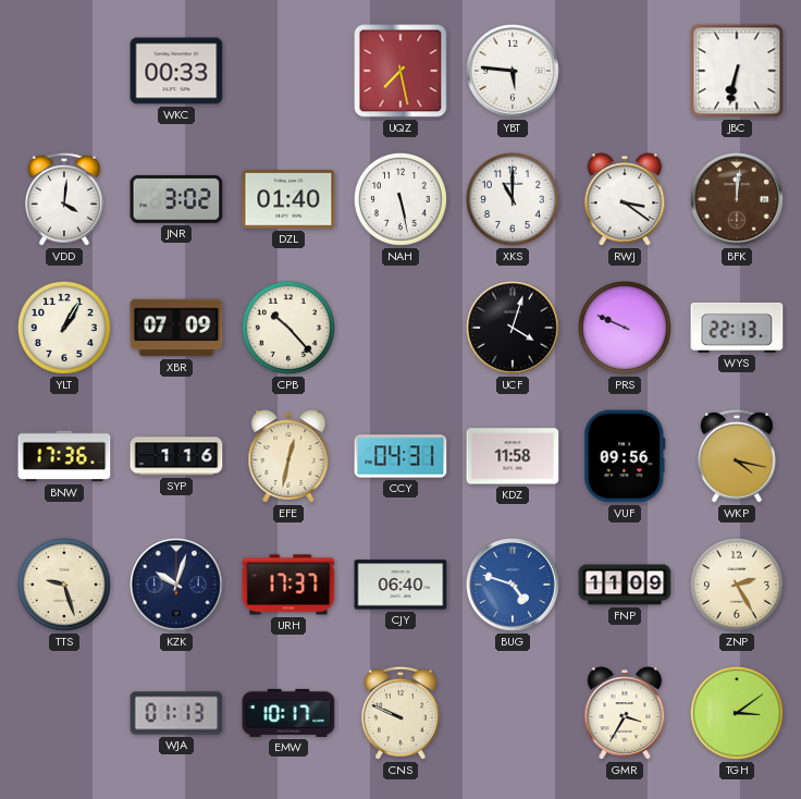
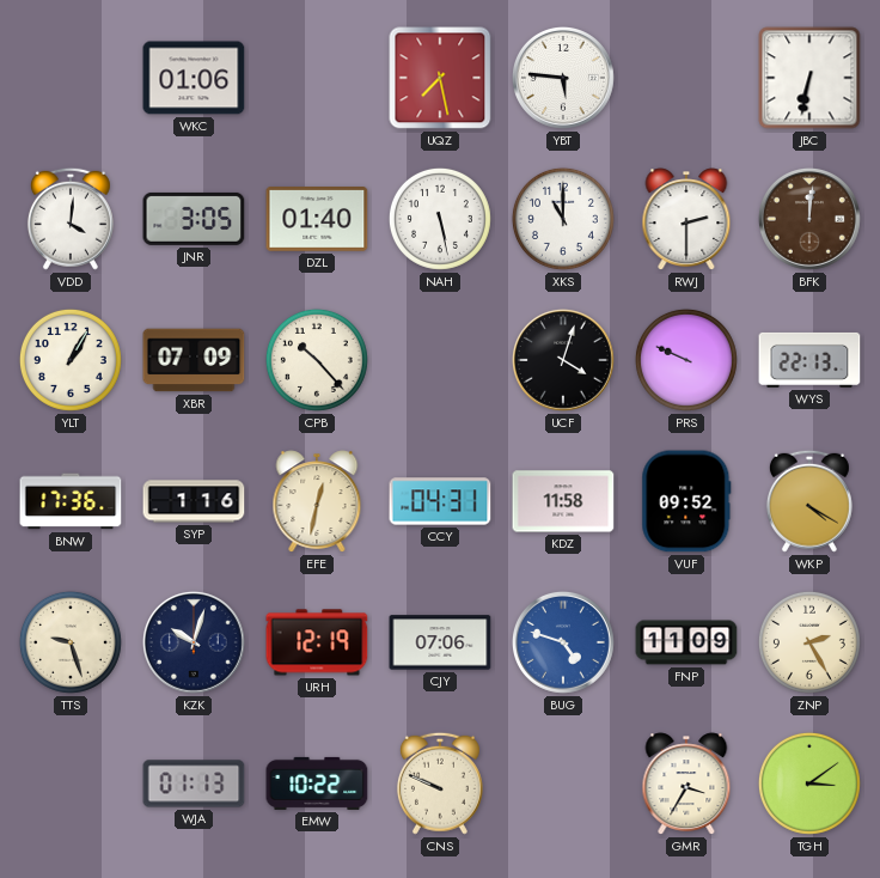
WKC: 00:33 -> 01:06 (194, 78)
JNR: 3:02 -> 3:05 (194, 219)
RWJ: 3:21 -> 2:30 (686, 219)
VUF: 09:56 -> 09:52 (686, 501)
WKP: 4:17 -> 4:20 (809, 501)
URH: 17:37 -> 12:19 (317, 642)
CJY: 06:40 -> 07:06 (440, 642)
EMW: 10:17 -> 10:22 (317, 784)
